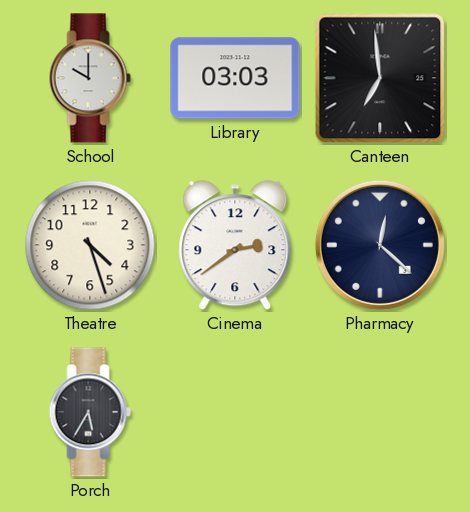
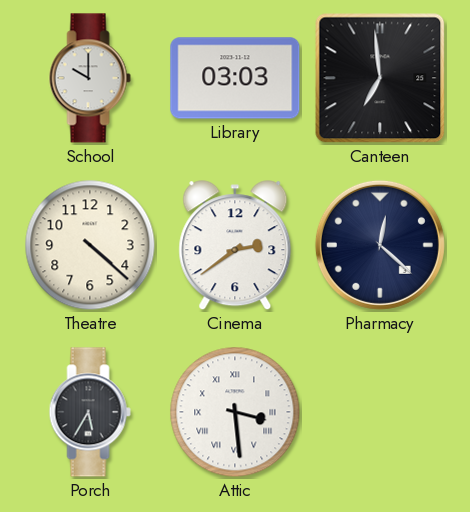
Theatre: 4:27 -> 4:22 (90, 245)
Attic: none -> 3:29 (235, 412)
